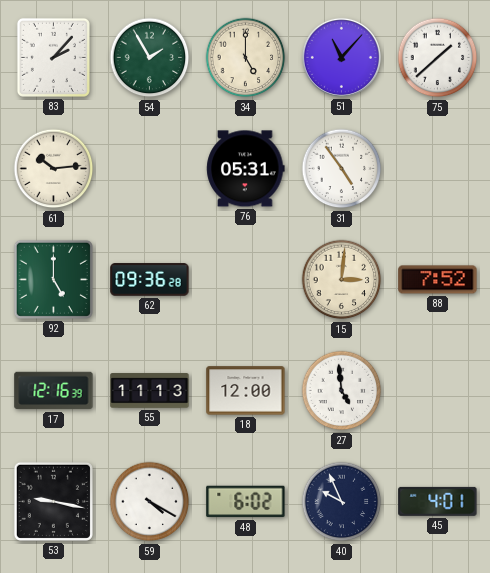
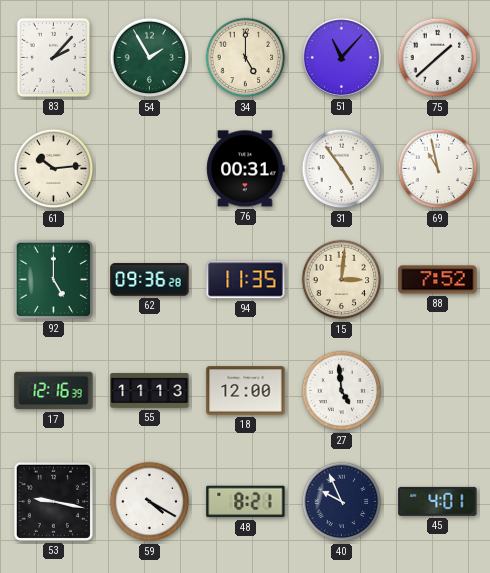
76: 05:31 -> 00:31 (246, 169)
69: none -> 10:58 (438, 169)
94: none -> 11:35 (246, 280)
48: 6:02 -> 8:21 (246, 502)
